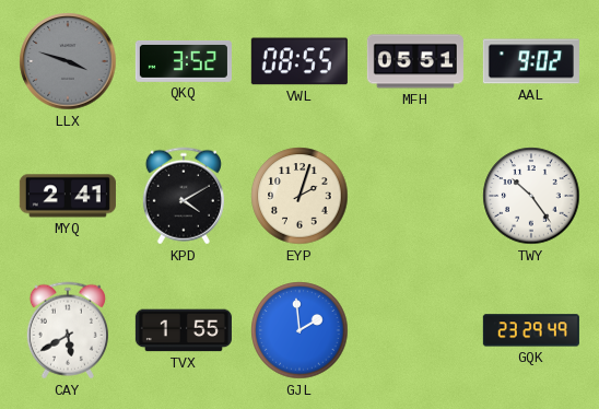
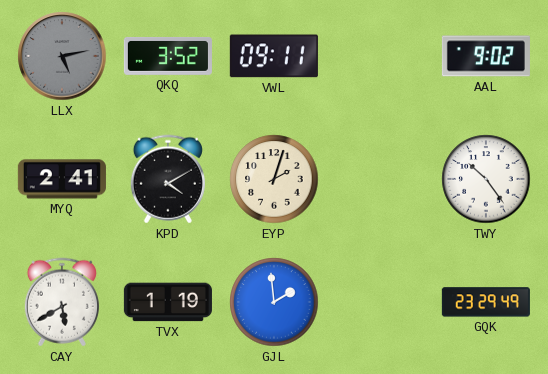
LLX: 3:48 -> 5:13 (62, 56)
VWL: 08:55 -> 09:11 (274, 56)
MFH: 05:51 -> none (415, 61)
TVX: 1:55 -> 1:19 (168, 302)
